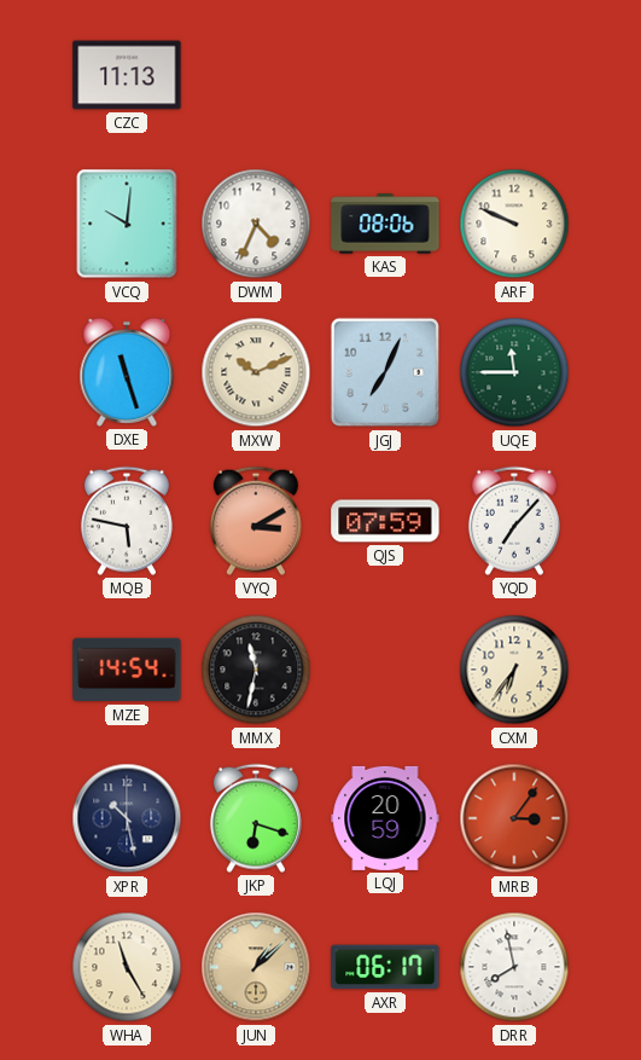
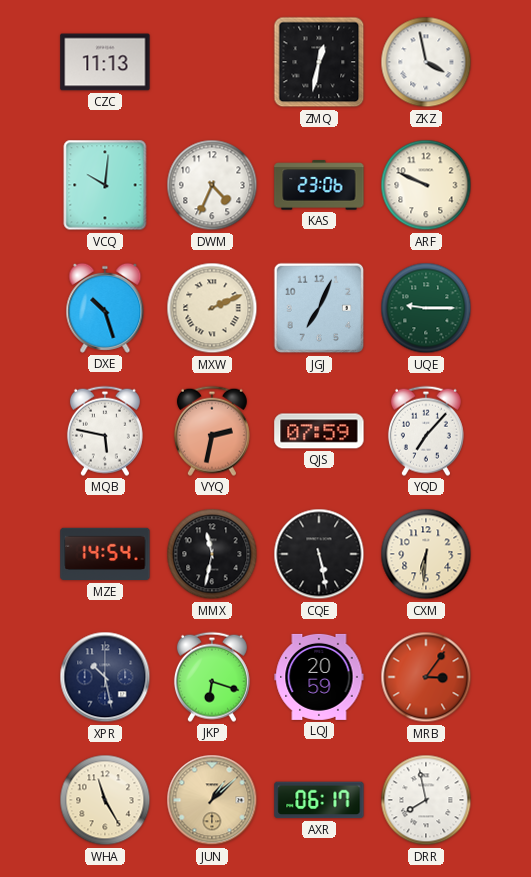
ZMQ: none -> 12:32 (319, 62)
ZKZ: none -> 3:58 (426, 62)
KAS: 08:06 -> 23:06 (319, 185)
DXE: 11:27 -> 10:27 (105, 308)
MXW: 10:11 -> 2:11 (212, 308)
UQE: 11:45 -> 9:15 (426, 308)
VYQ: 3:10 -> 2:32 (212, 431)
CQE: none -> 5:28 (319, 554)
CXM: 6:36 -> 6:31 (426, 554)
